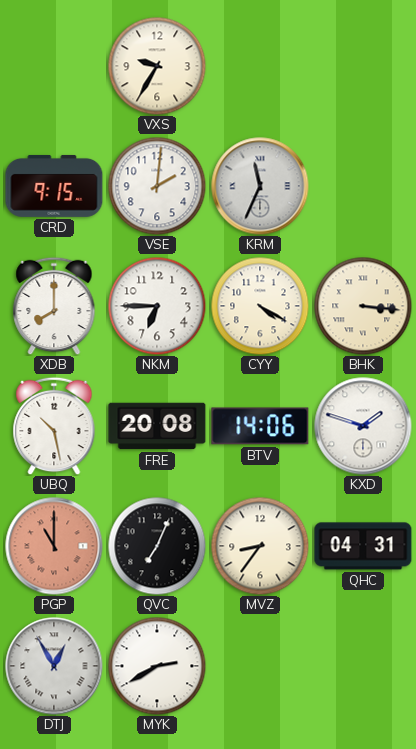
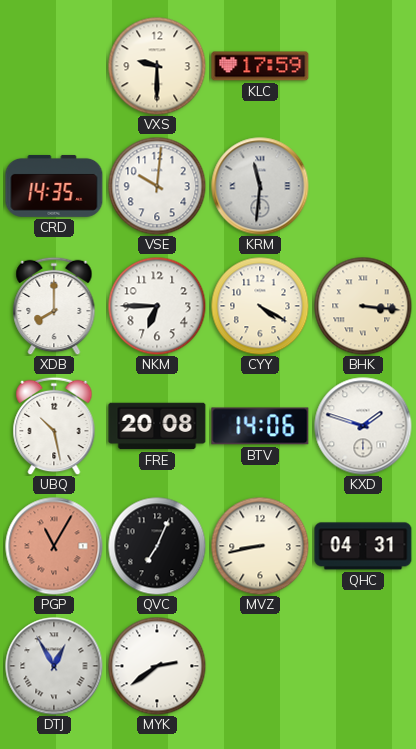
VXS: 9:35 -> 9:30 (157, 66)
KLC: none -> 17:59 (260, 66)
CRD: 9:15 -> 14:35 (54, 186)
VSE: 2:01 -> 10:01 (157, 186)
KRM: 11:34 -> 11:31 (260, 186)
PGP: 11:00 -> 11:05 (54, 546)
MVZ: 8:36 -> 8:43 (260, 546)
MYK: 2:40 -> 2:39 (157, 666)
